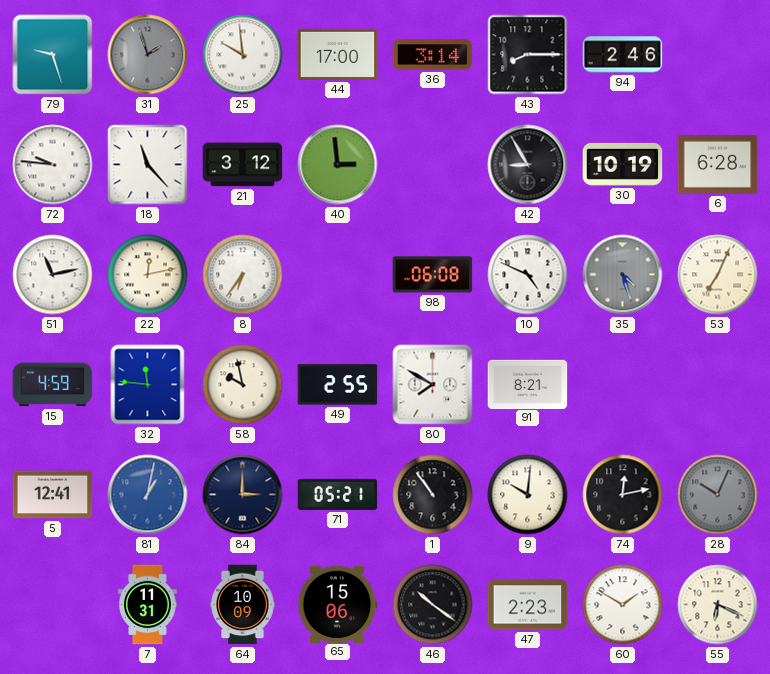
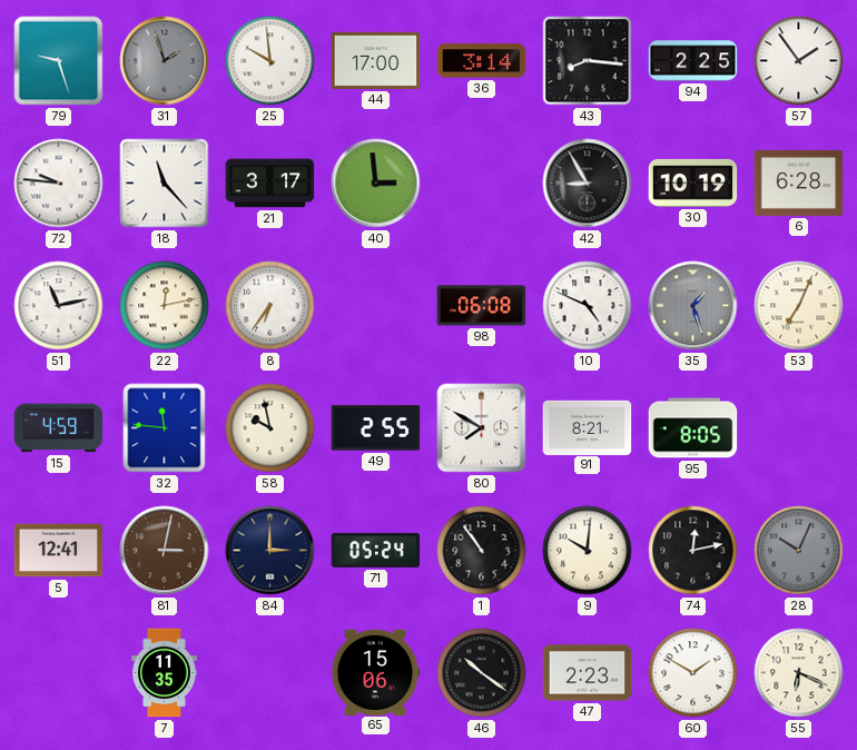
43: 8:15 -> 8:16 (588, 61)
94: 2:46 -> 2:25 (693, 61)
57: none -> 1:54 (799, 61)
21: 3:12 -> 3:17 (270, 184)
35: 4:27 -> 1:27 (693, 306)
95: none -> 8:05 (693, 428)
81: 1:02 -> 3:02 (165, 551)
81 dial: blue -> brown (165, 551)
71: 05:21 -> 05:24 (376, 550)
7: 11:31 -> 11:35 (165, 673)
64: 10:09 -> none (243, 605)
